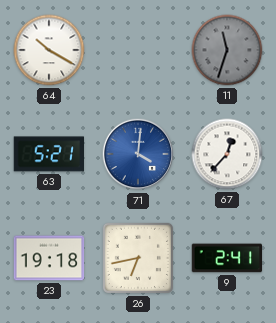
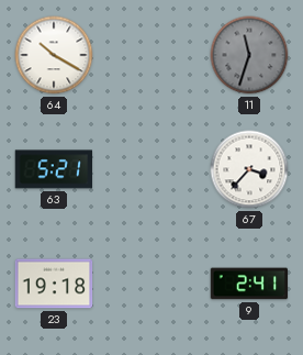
71: 4:01 -> none (138, 154)
67: 12:37 -> 3:37 (249, 169)
26: 6:43 -> none (138, 258)
